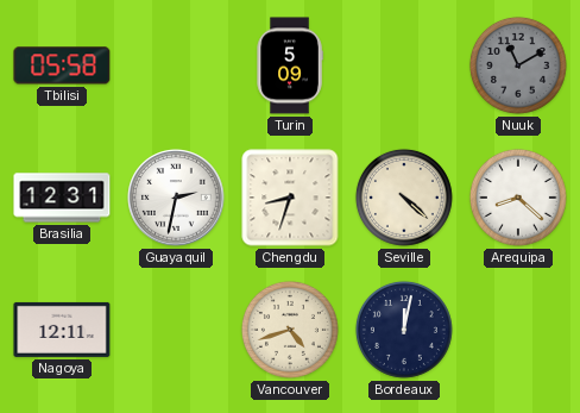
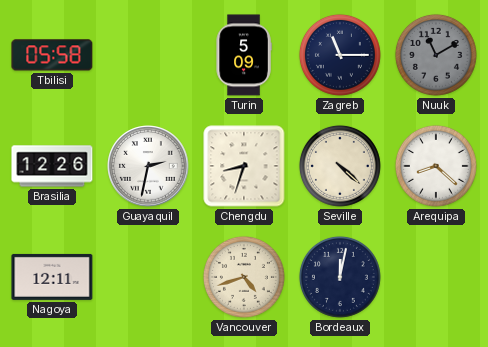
Zagreb: none -> 11:15 (340, 55)
Brasilia: 12:31 -> 12:26 (52, 166)
